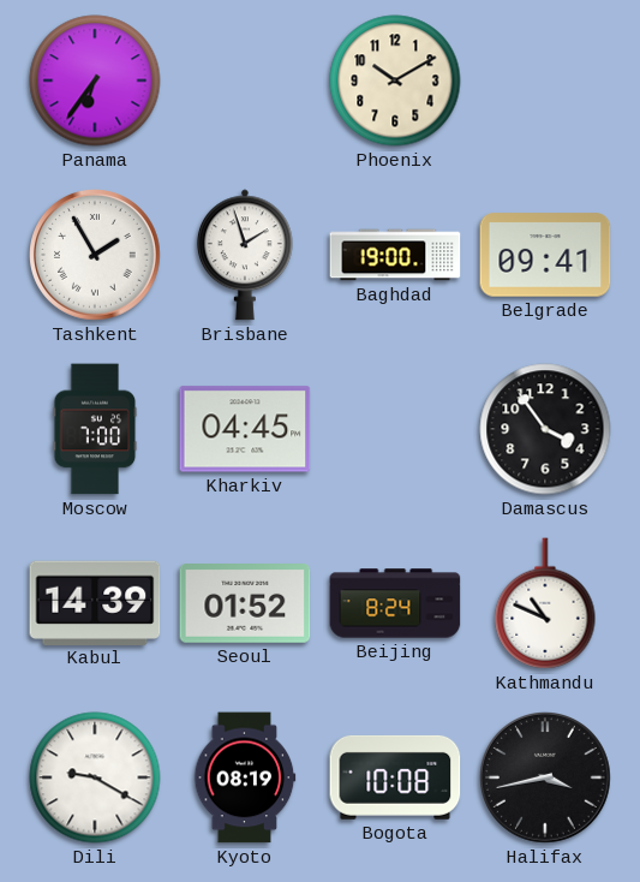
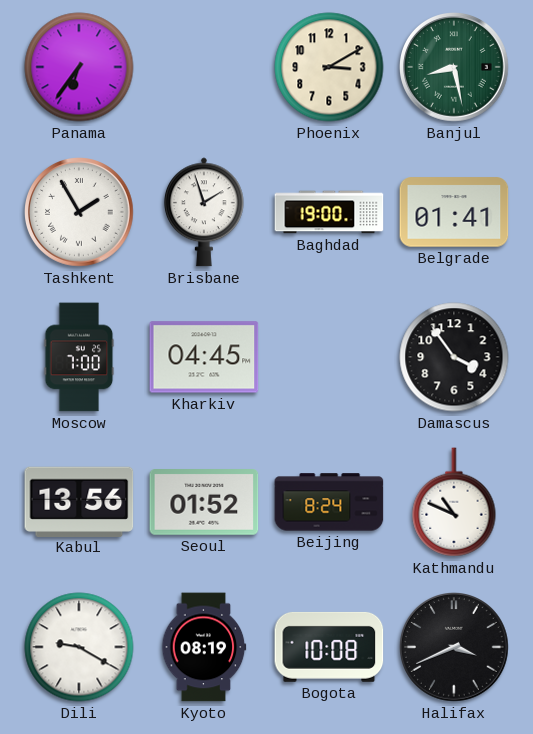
Phoenix: 10:10 -> 3:10 (329, 67)
Banjul: none -> 8:28 (455, 68)
Belgrade: 09:41 -> 01:41 (454, 212)
Kabul: 14:39 -> 13:56 (79, 501)
Halifax: 3:43 -> 3:41 (455, 648)
